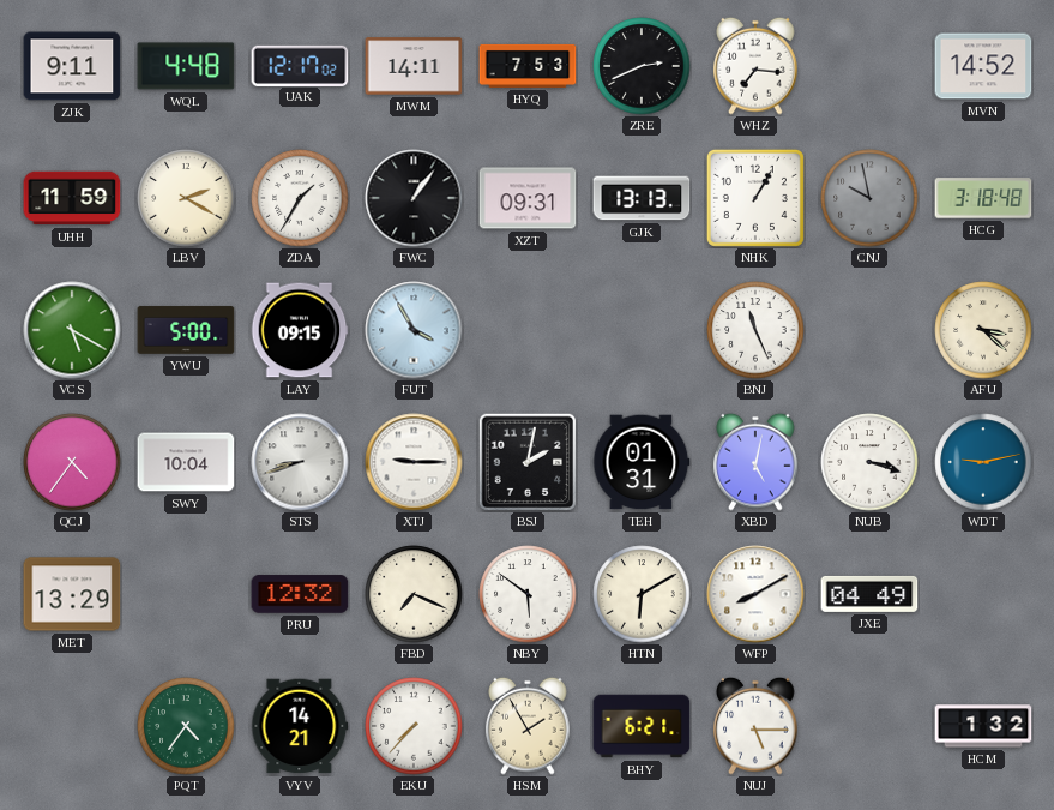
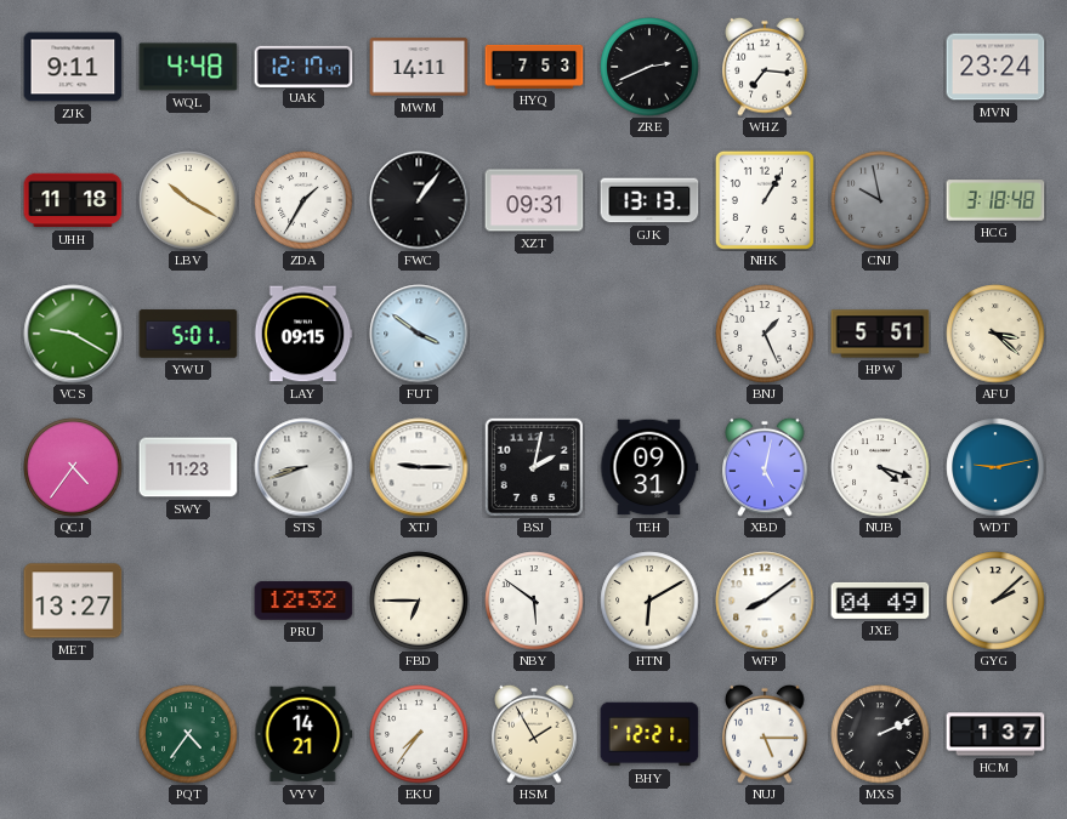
UAK: 12:17:02 -> 12:17:47 (303, 66)
MVN: 14:52 -> 23:24 (995, 67)
UHH: 11:59 -> 11:18 (73, 200)
LBV: 2:20 -> 10:20 (188, 200)
VCS: 5:20 -> 9:20 (73, 334)
YWU: 5:00 -> 5:01 (188, 334)
FUT: 3:55 -> 3:51 (419, 334)
BNJ: 11:26 -> 1:26 (765, 334)
HPW: none -> 5:51 (880, 334)
SWY: 10:04 -> 11:23 (188, 467)
TEH: 01:31 -> 09:31 (649, 467)
NUB: 3:18 -> 4:18 (880, 467)
MET: 13:29 -> 13:27 (73, 601)
FBD: 7:19 -> 6:45 (419, 601)
WFP: 8:10 -> 8:09 (765, 601)
GYG: none -> 2:08 (995, 601)
EKU: 7:37 -> 7:36 (419, 734)
BHY: 6:21 -> 12:21 (649, 734)
MXS: none -> 2:11 (880, 734)
HCM: 1:32 -> 1:37 (995, 734)
